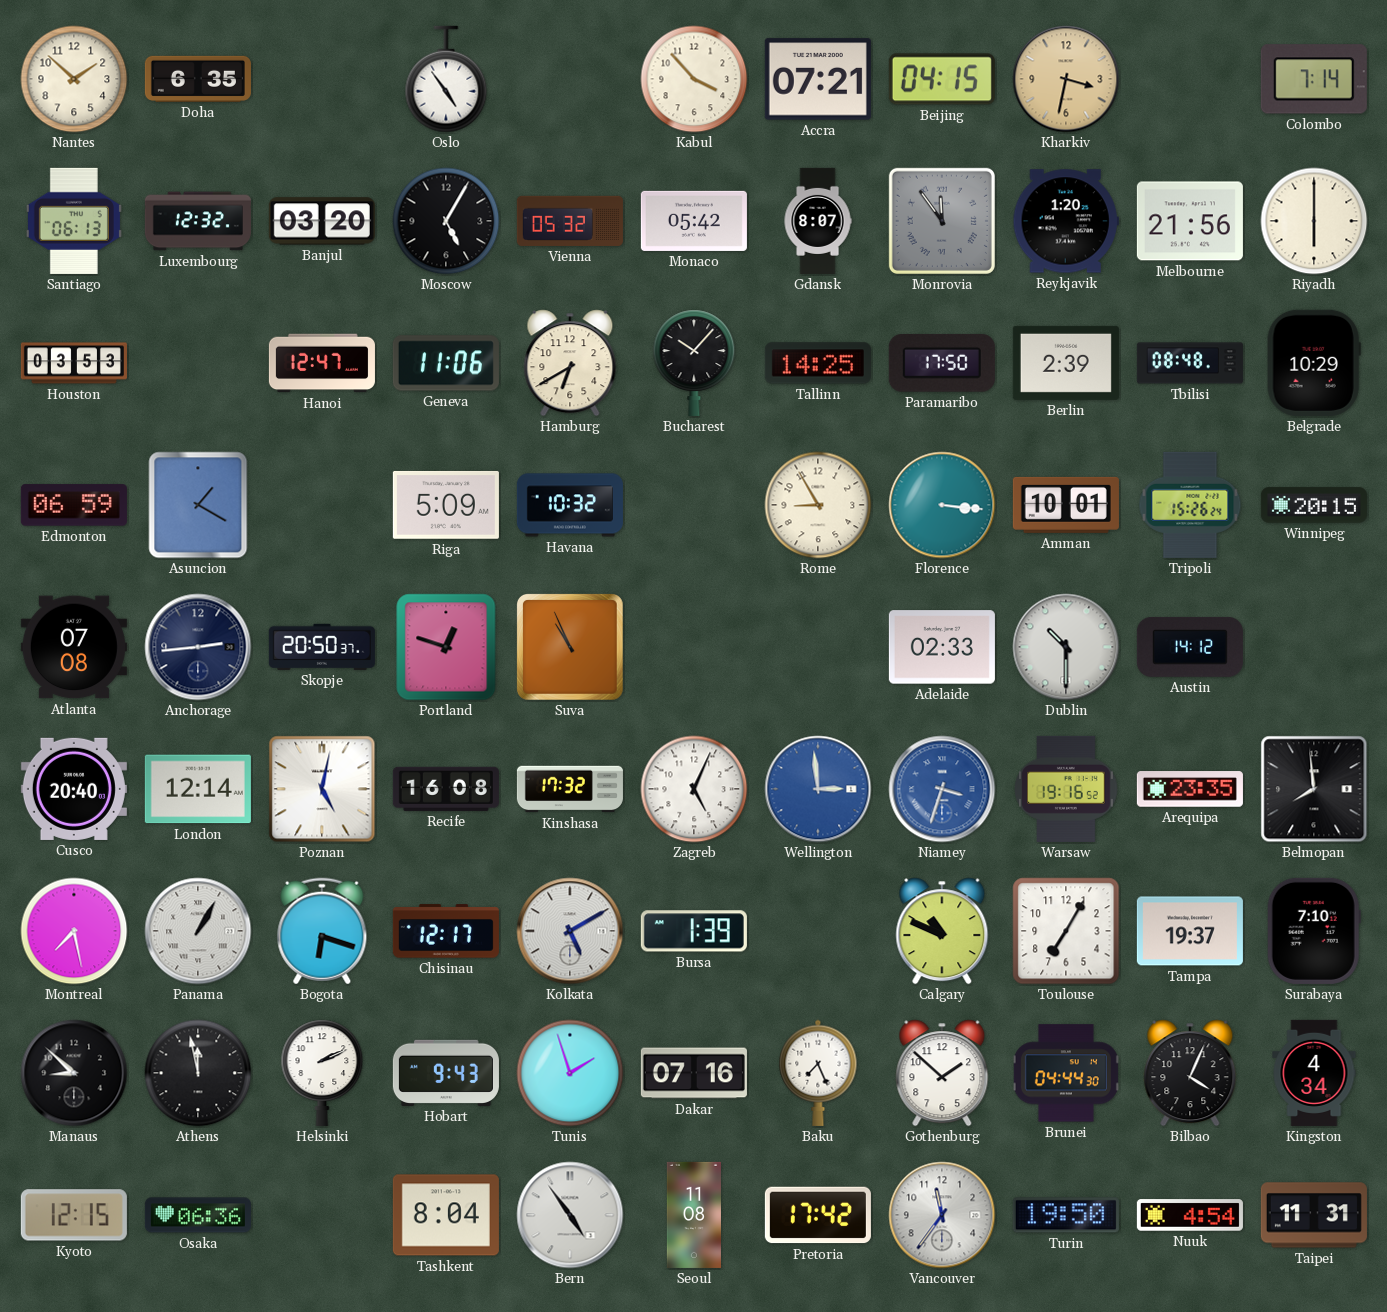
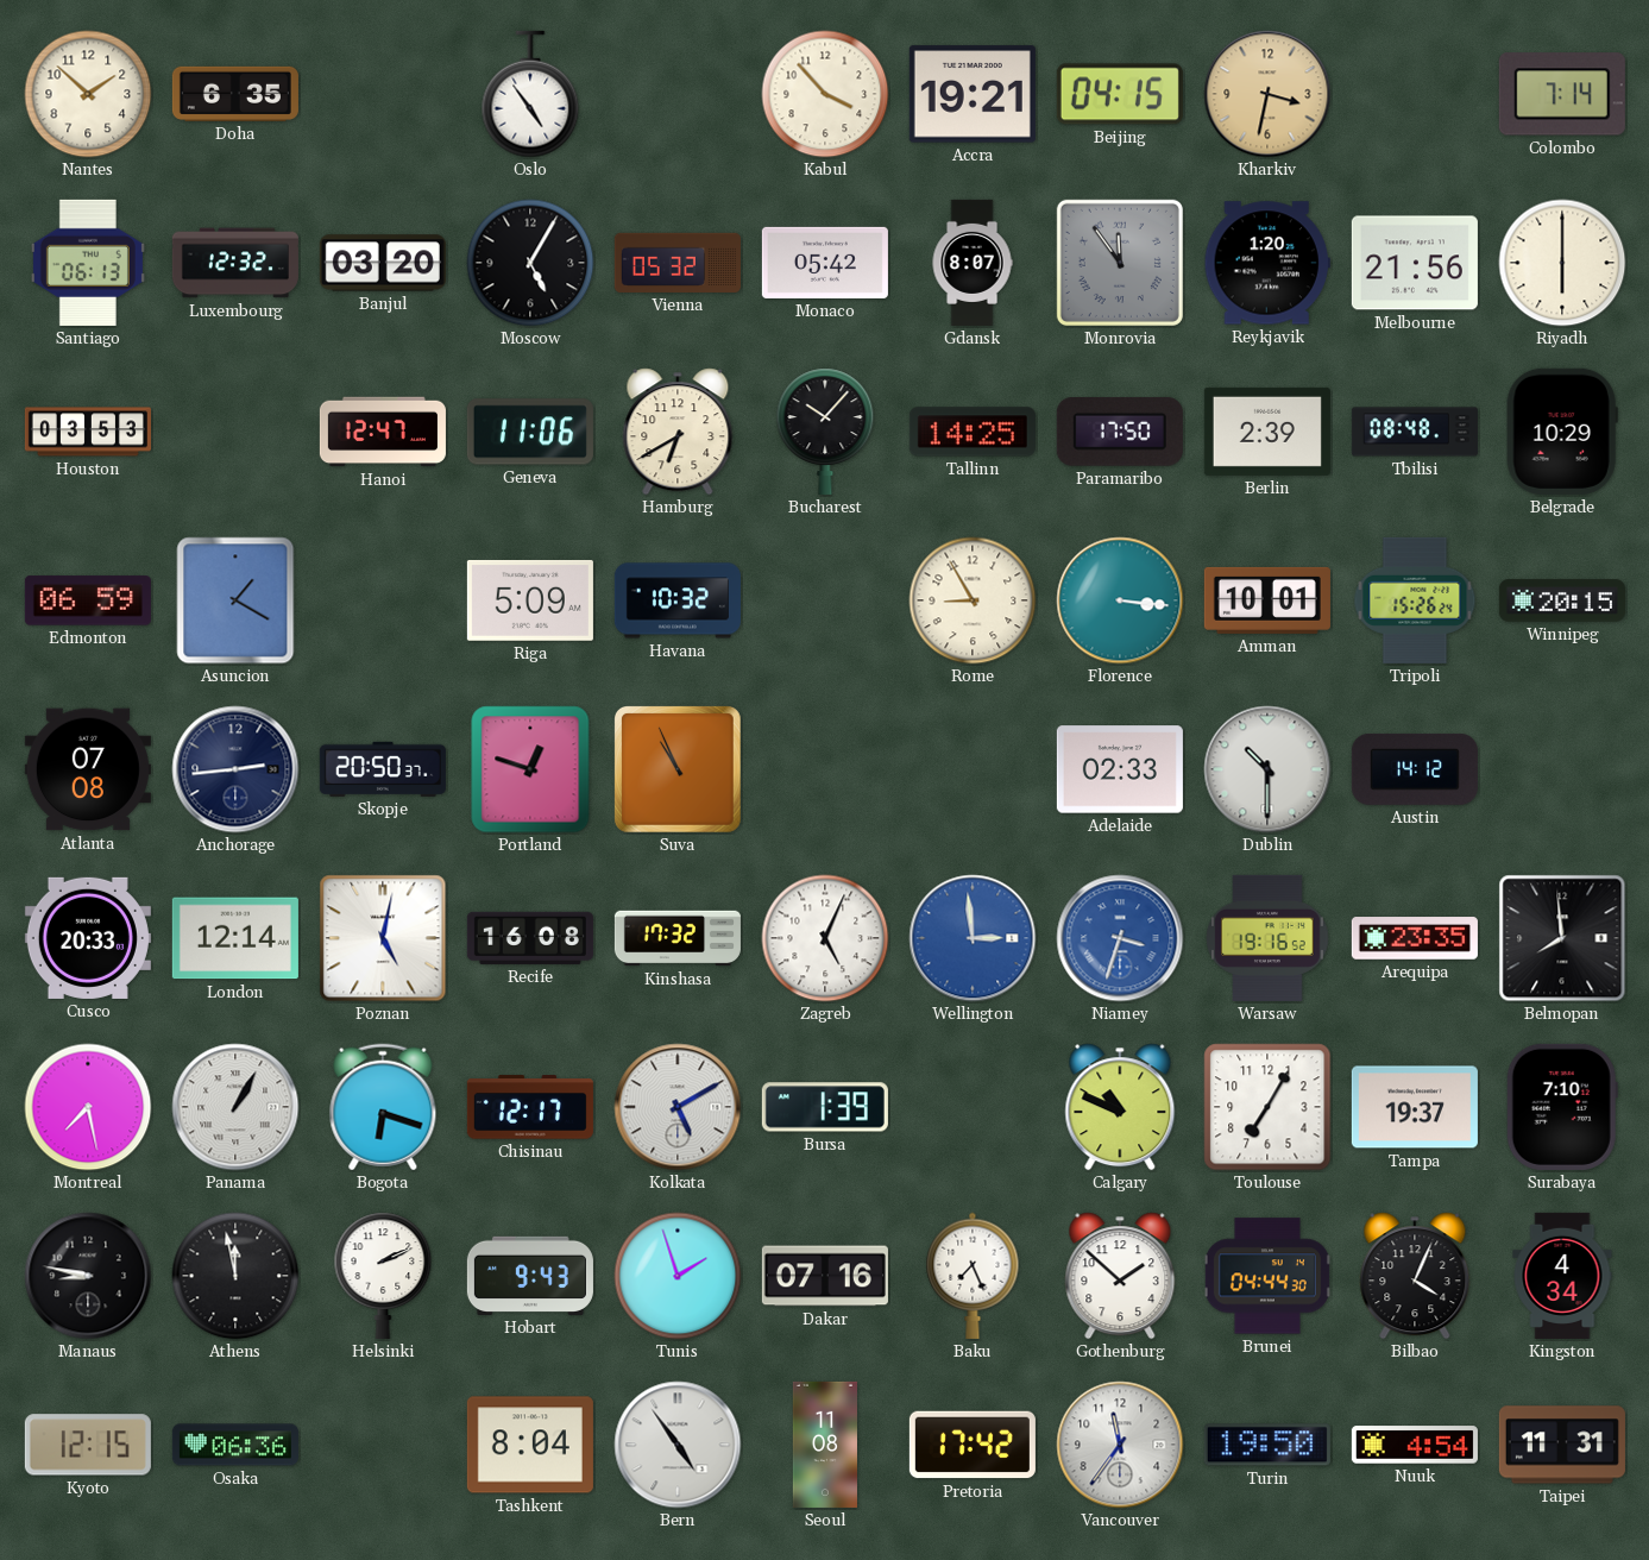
Accra: 07:21 -> 19:21 (973, 94)
Cusco: 20:40 -> 20:33 (88, 938)
Manaus: 8:52 -> 8:47 (88, 1276)
